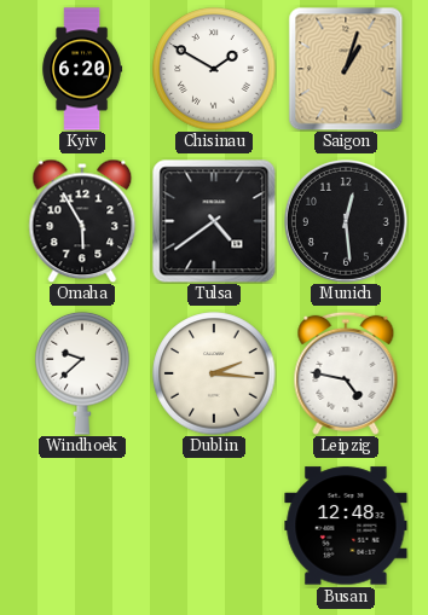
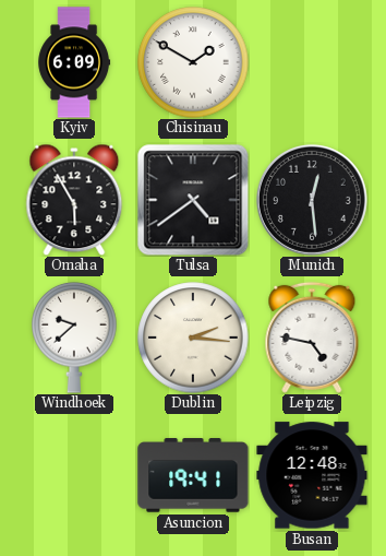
Kyiv: 6:20 -> 6:09 (74, 62)
Saigon: 1:03 -> none (346, 69)
Asuncion: none -> 19:41 (193, 475)
